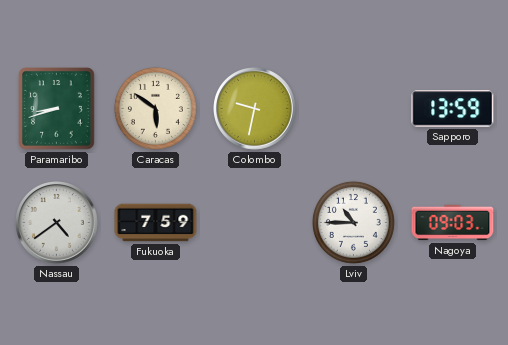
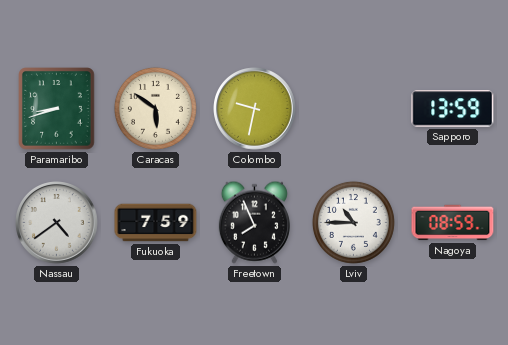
Freetown: none -> 7:56 (254, 222)
Nagoya: 09:03 -> 08:59 (453, 223)
